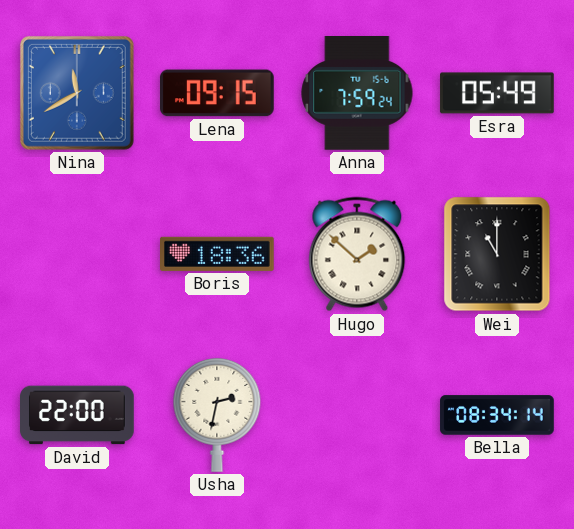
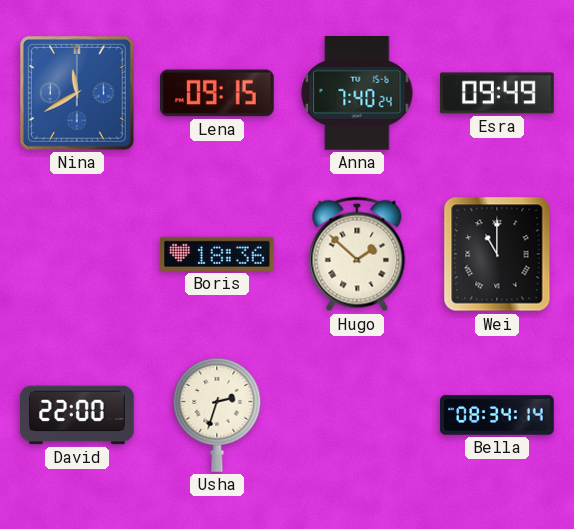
Anna: 7:59 -> 7:40 (357, 94)
Esra: 05:49 -> 09:49 (497, 93)
Usha: 2:32 -> 2:33 (217, 415)
